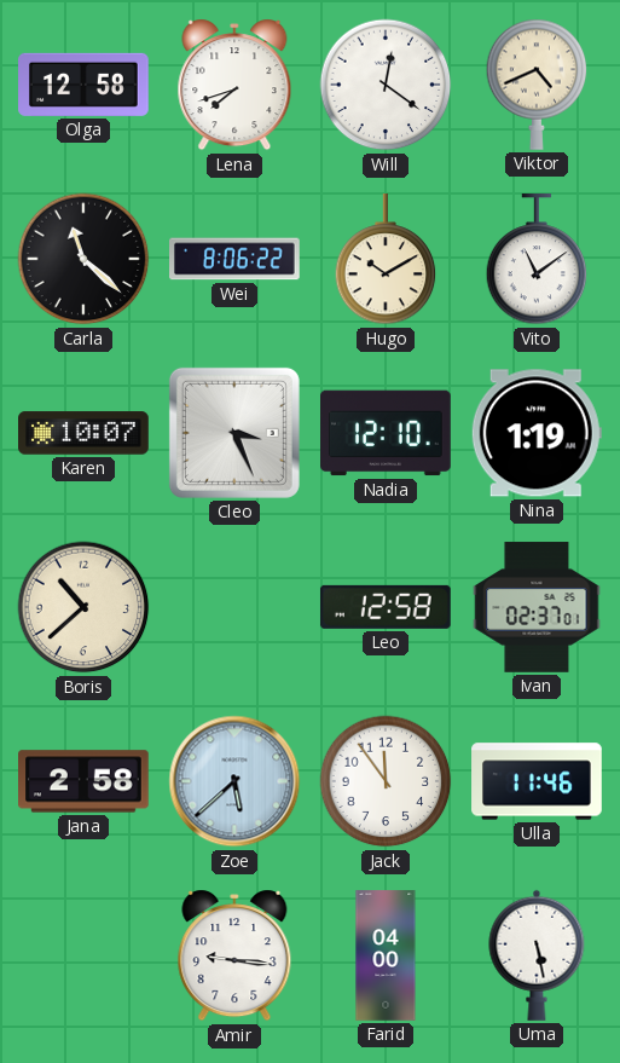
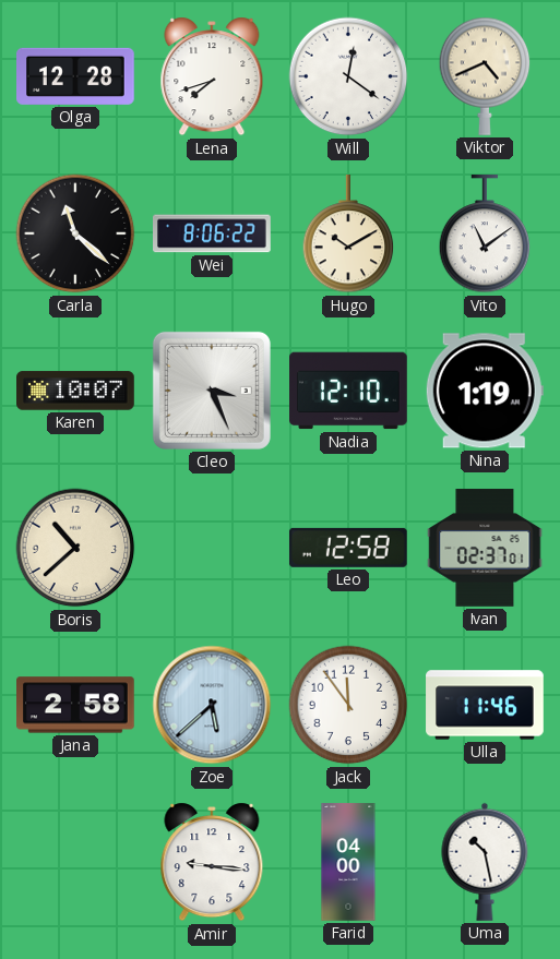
Olga: 12:58 -> 12:28 (76, 76)
Uma: 5:28 -> 10:28 (485, 862)
